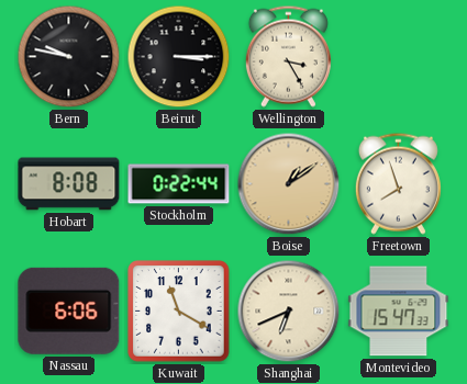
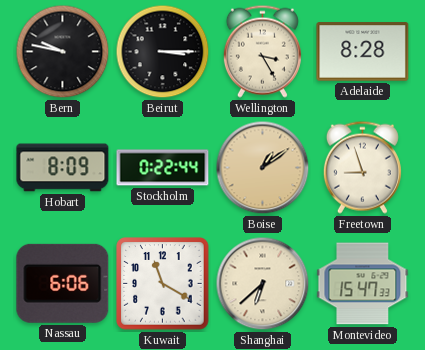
Adelaide: none -> 8:28 (363, 52)
Hobart: 8:08 -> 8:09 (63, 168)
Freetown: 7:57 -> 8:57 (362, 167)
Shanghai: 6:41 -> 6:38 (263, 284)
